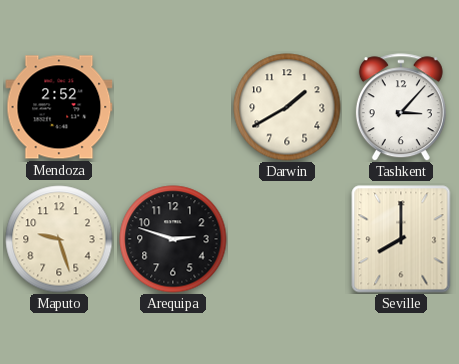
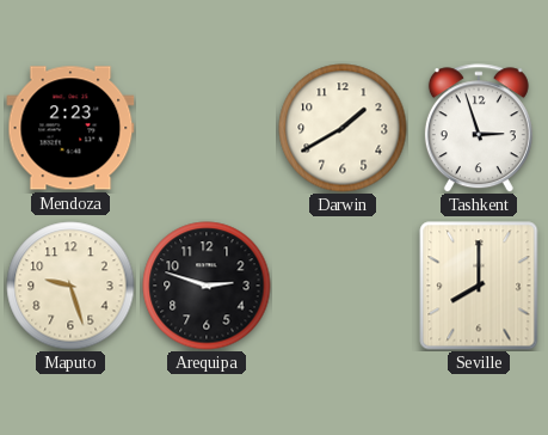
Mendoza: 2:52 -> 2:23 (70, 128)
Tashkent: 3:07 -> 2:57 (479, 128)
